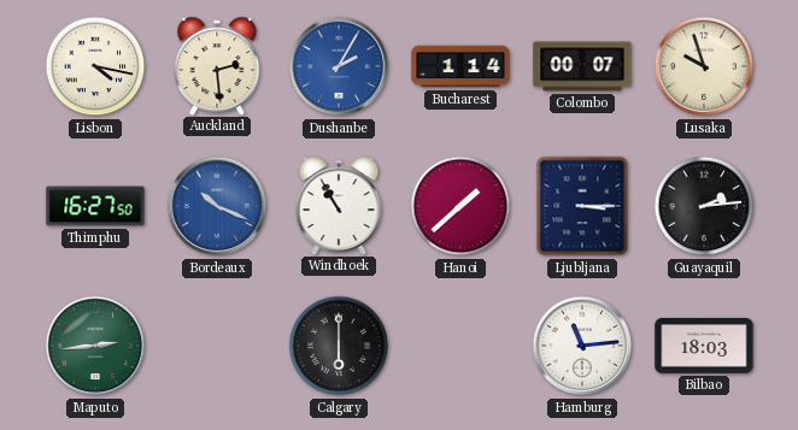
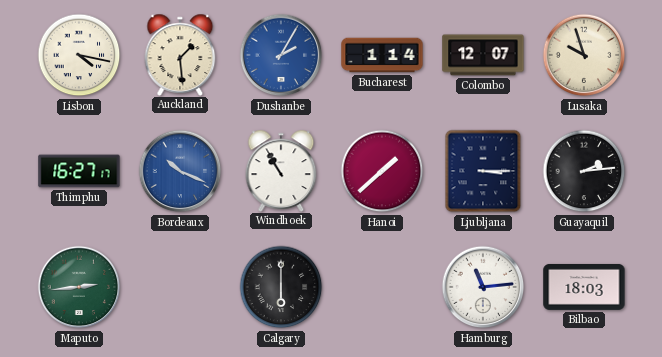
Auckland: 2:29 -> 1:29 (180, 54)
Colombo: 00:07 -> 12:07 (483, 55)
Thimphu: 16:27:50 -> 16:27:17 (79, 171)
